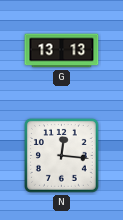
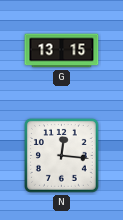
G: 13:13 -> 13:15 (62, 51)
